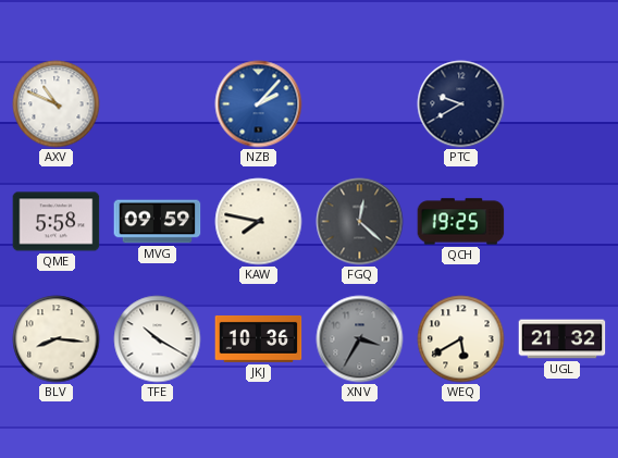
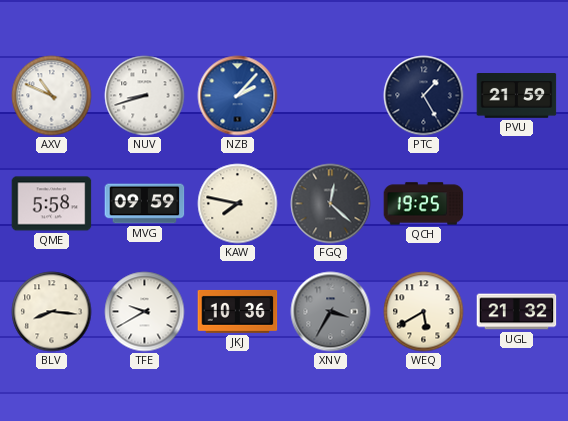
NUV: none -> 8:42 (145, 96)
PTC: 9:40 -> 1:25 (424, 96)
PVU: none -> 21:59 (517, 96)
TFE: 10:20 -> 9:40 (145, 312)
